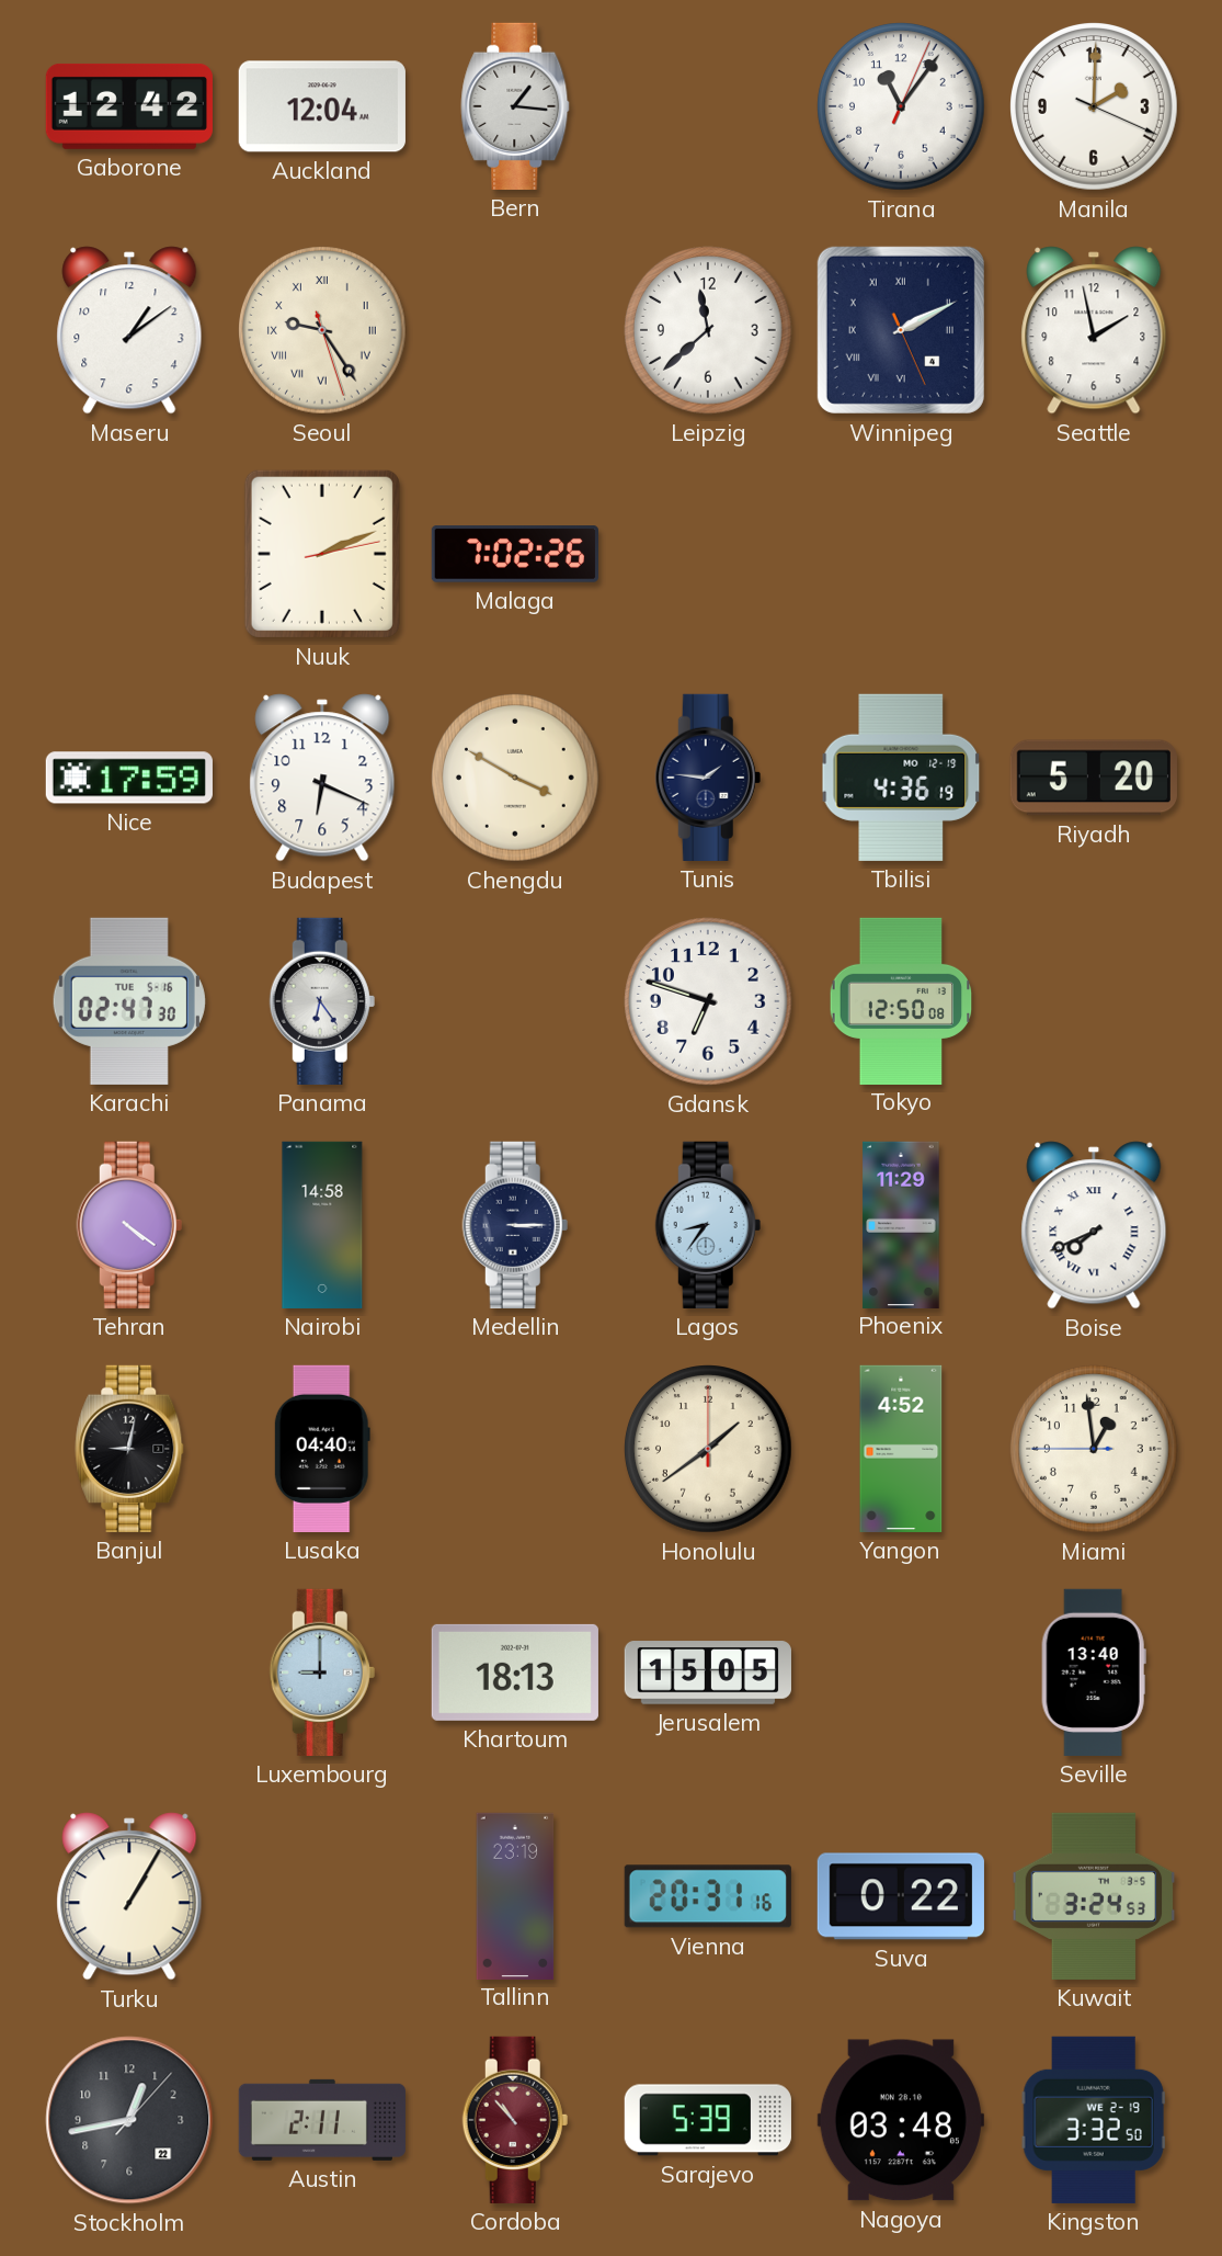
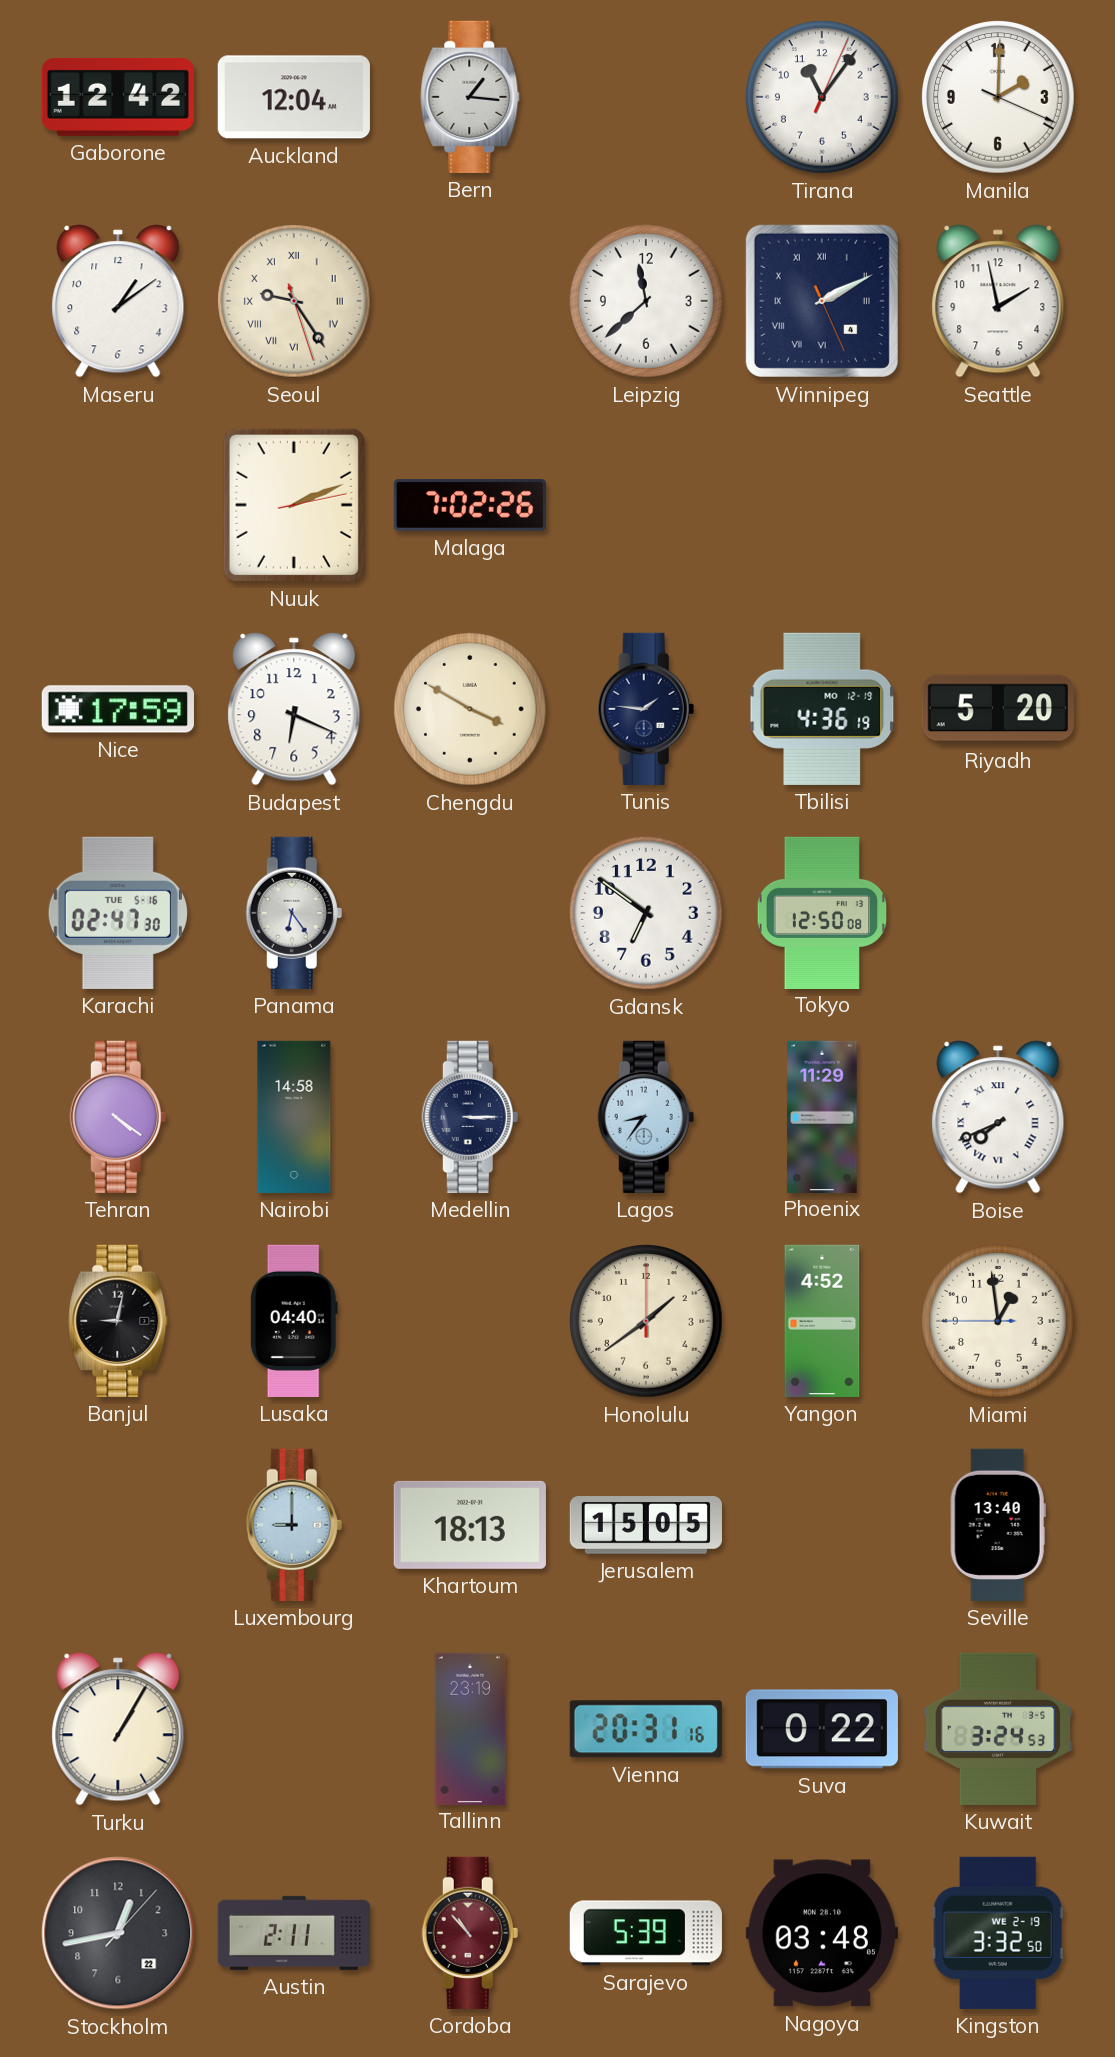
Gdansk: 6:48 -> 6:51 (647, 914)
